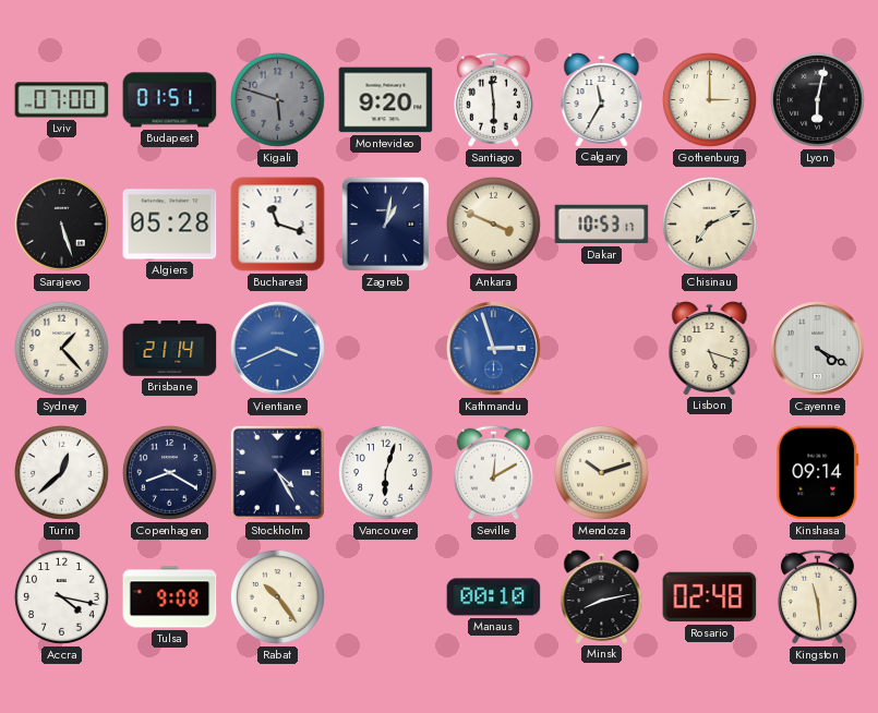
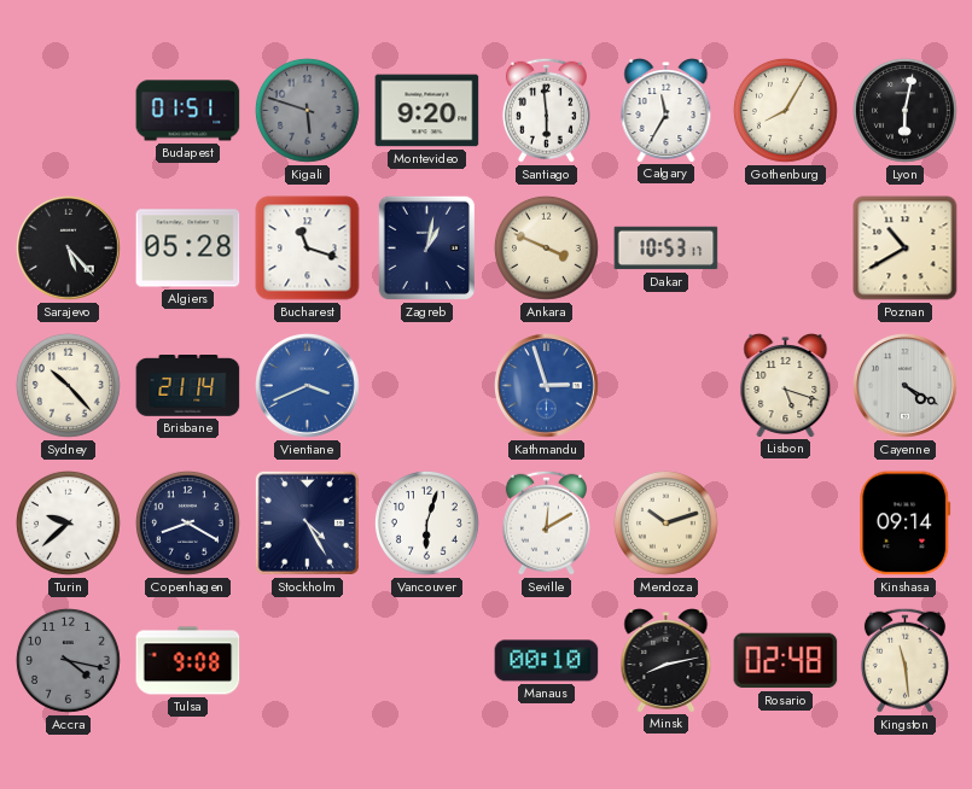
Lviv: 07:00 -> none (62, 100)
Gothenburg: 3:00 -> 8:05 (786, 111)
Sarajevo: 5:27 -> 5:23 (69, 249)
Chisinau: 7:11 -> none (710, 225)
Poznan: none -> 10:40 (906, 249)
Sydney: 1:23 -> 10:23 (69, 386)
Turin: 12:38 -> 9:38 (69, 524)
Accra dial: white -> grey (69, 661)
Rabat: 10:24 -> none (278, 597)
